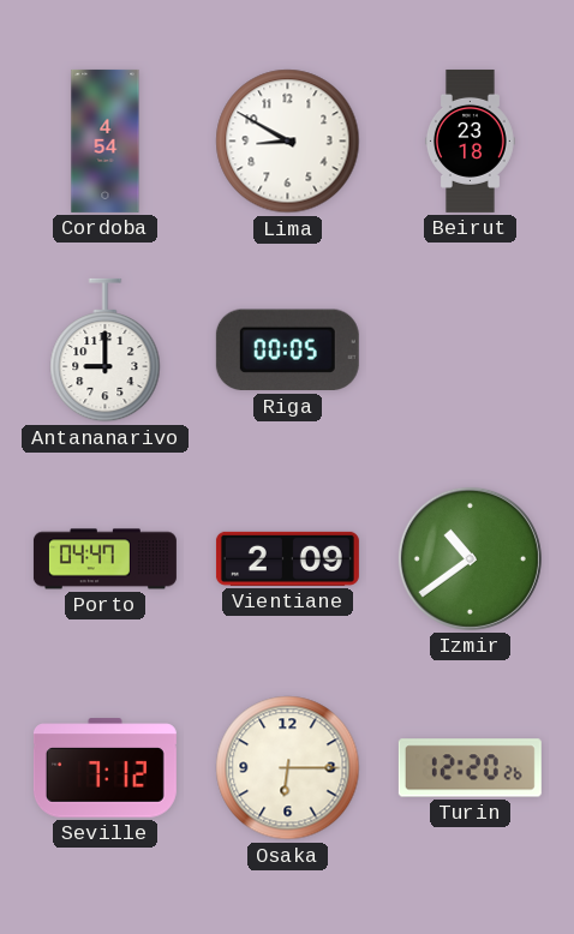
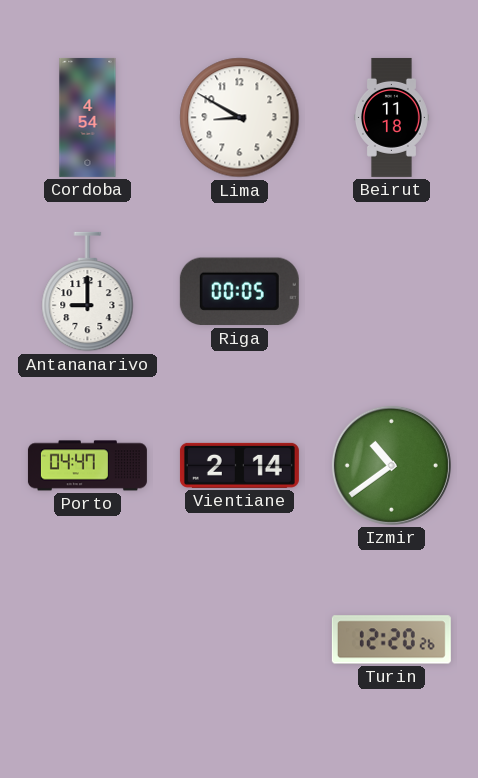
Beirut: 23:18 -> 11:18 (391, 117)
Vientiane: 2:09 -> 2:14 (239, 465)
Seville: 7:12 -> none (104, 768)
Osaka: 6:15 -> none (288, 768)
